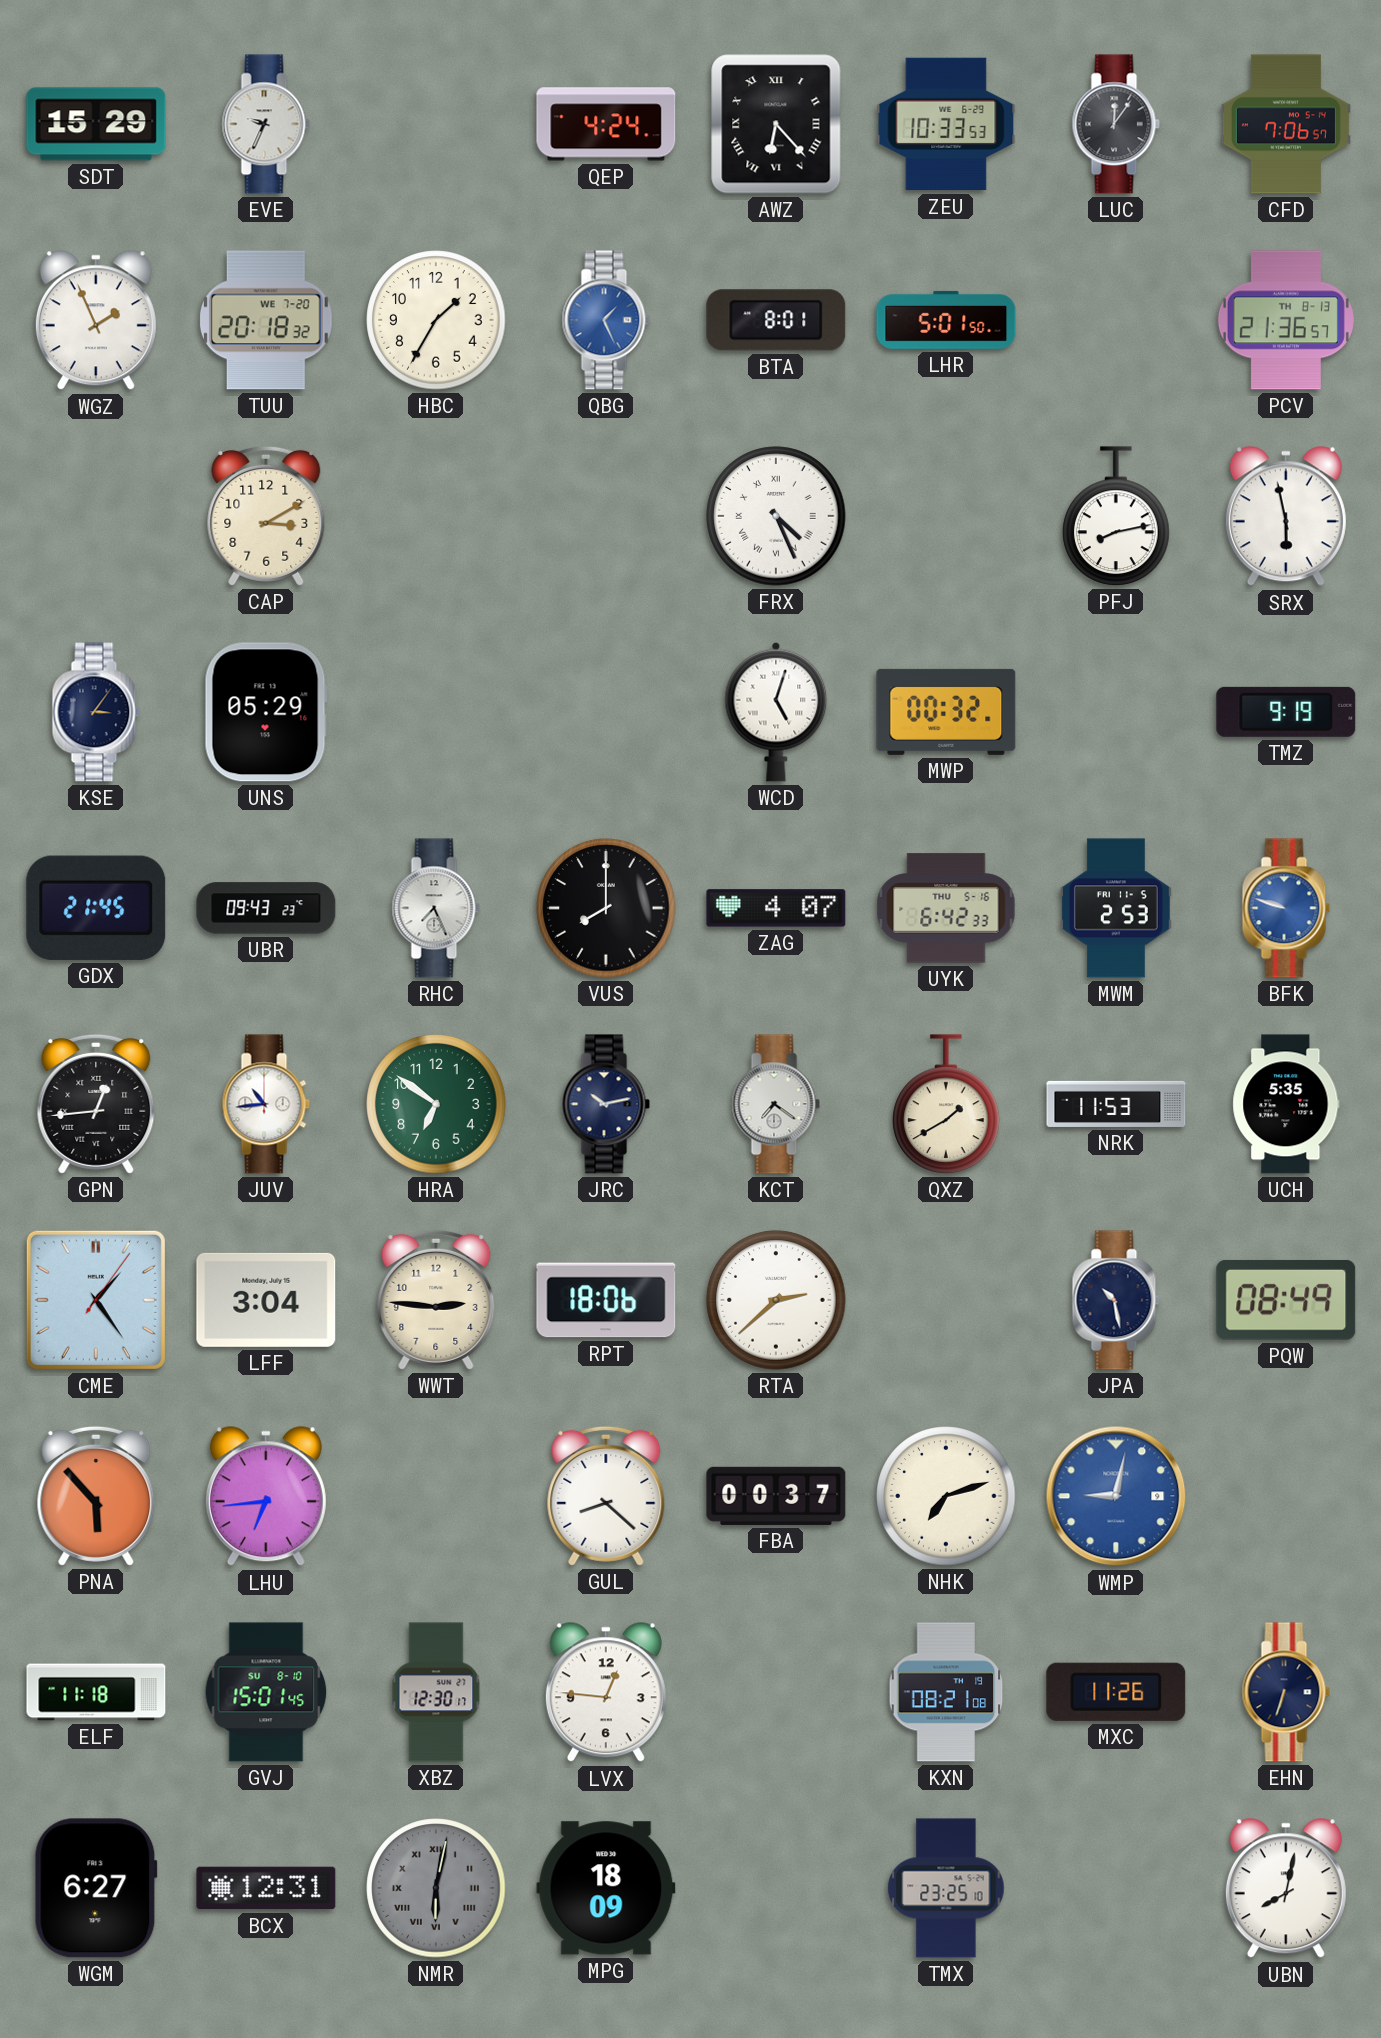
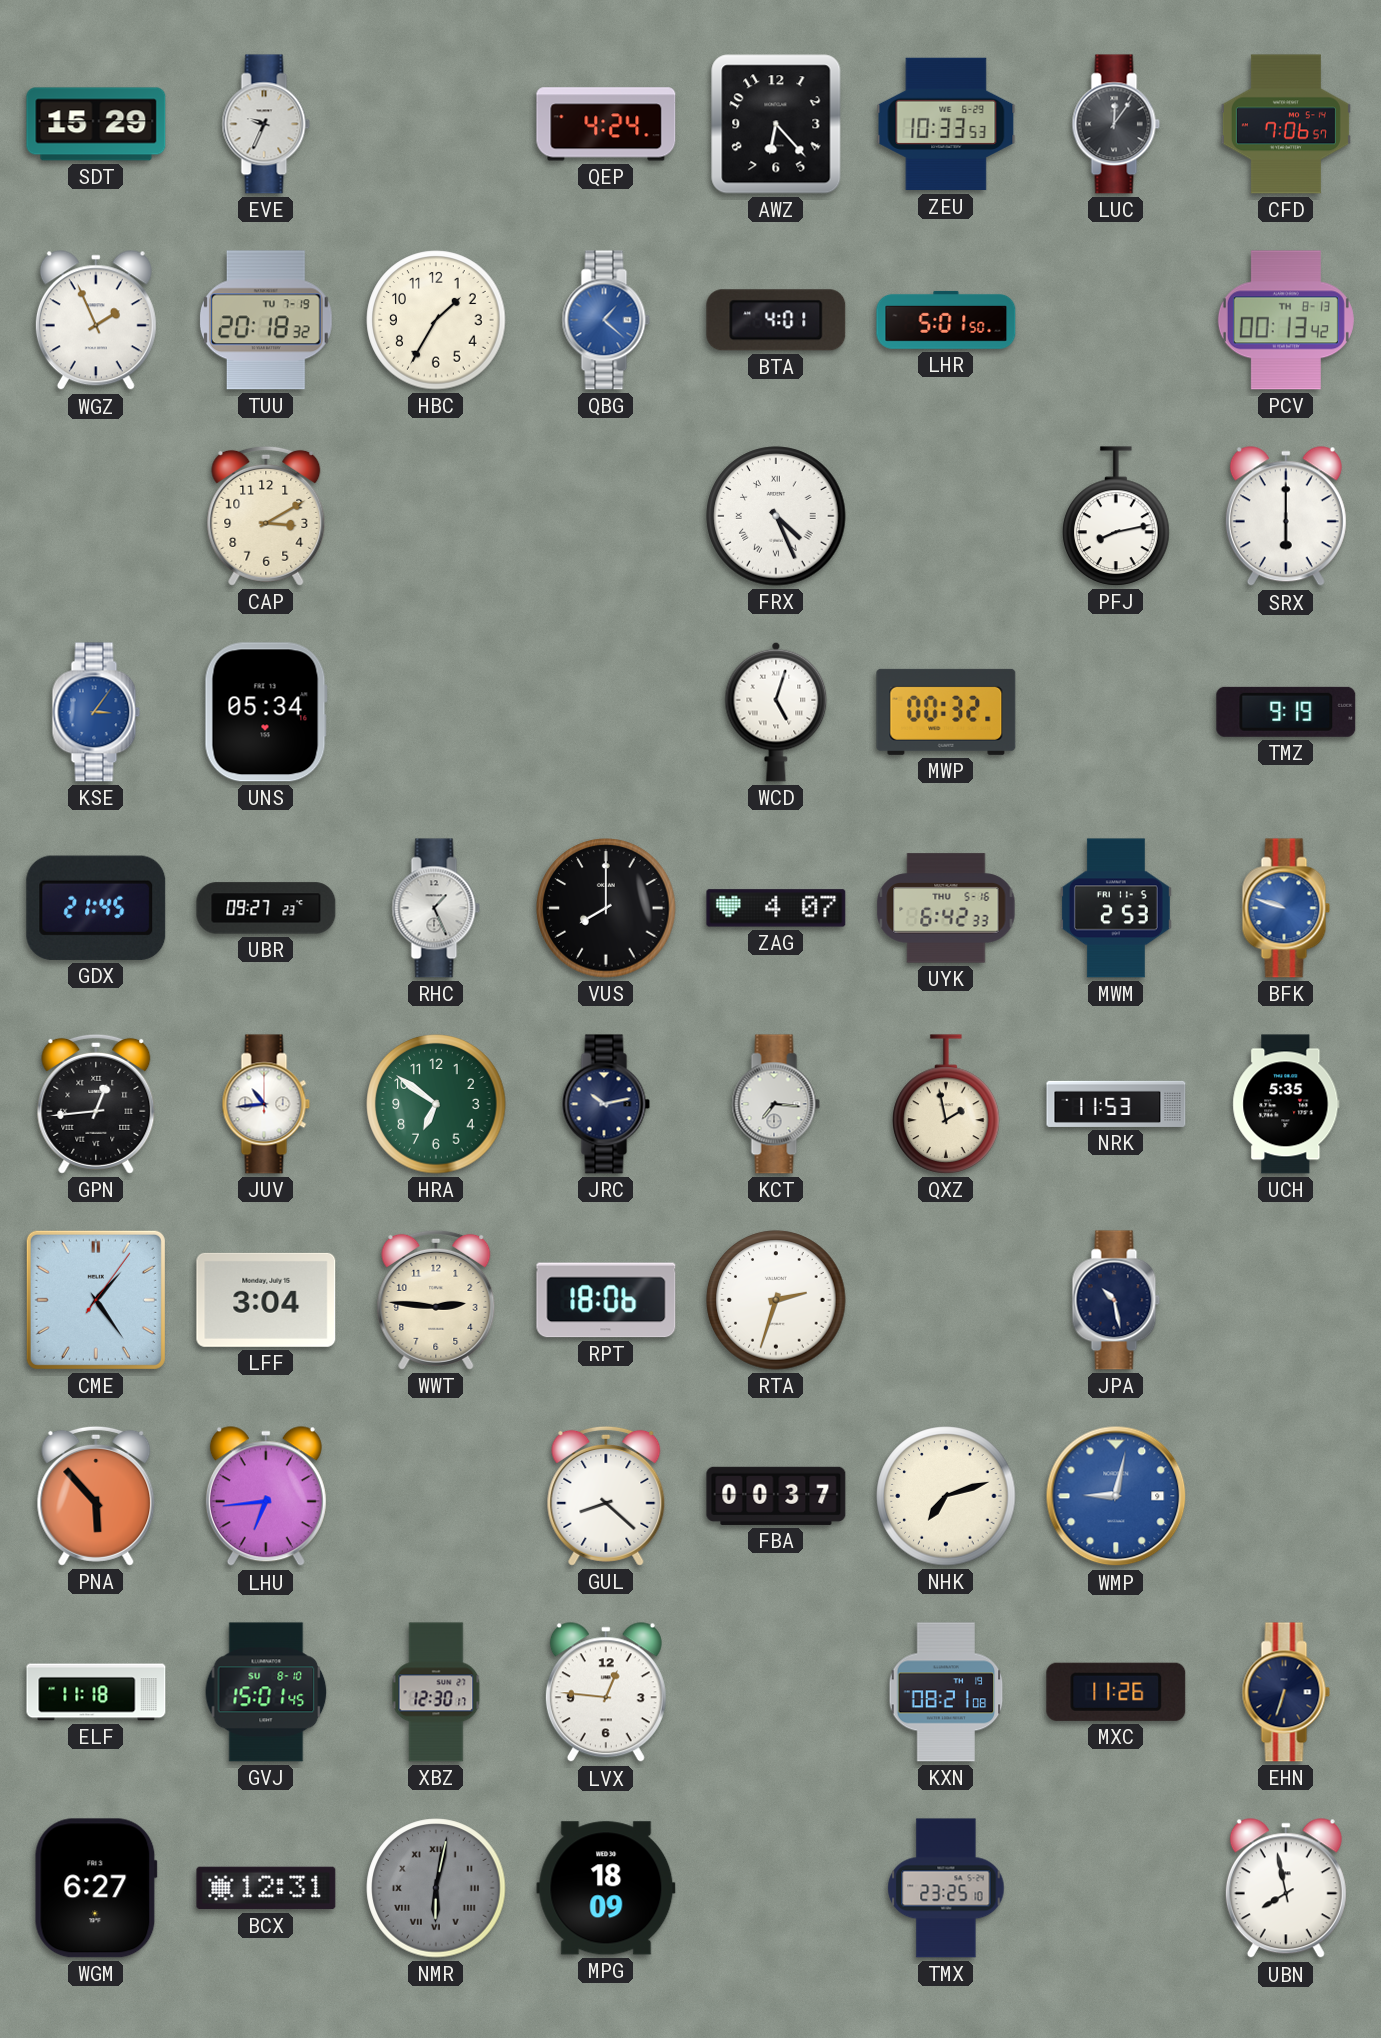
AWZ numerals: Roman -> Arabic (776, 124)
TUU date: WE 7-20 -> TU 7-19 (266, 320)
QBG: 1:26 -> 1:22 (606, 320)
BTA: 8:01 -> 4:01 (776, 320)
PCV: 21:36 -> 00:13 (1286, 320)
SRX: 5:58 -> 6:00 (1286, 517)
KSE dial: navy -> blue (96, 712)
UNS: 05:29 -> 05:34 (266, 712)
UBR: 09:43 -> 09:27 (266, 908)
RHC: 7:26 -> 1:26 (436, 908)
KCT: 7:21 -> 7:16 (776, 1104)
QXZ: 1:40 -> 1:58 (946, 1104)
RTA: 2:38 -> 2:33 (776, 1300)
PQW: 08:49 -> none (1286, 1300)
UBN: 8:02 -> 7:58 (1286, 1889)
